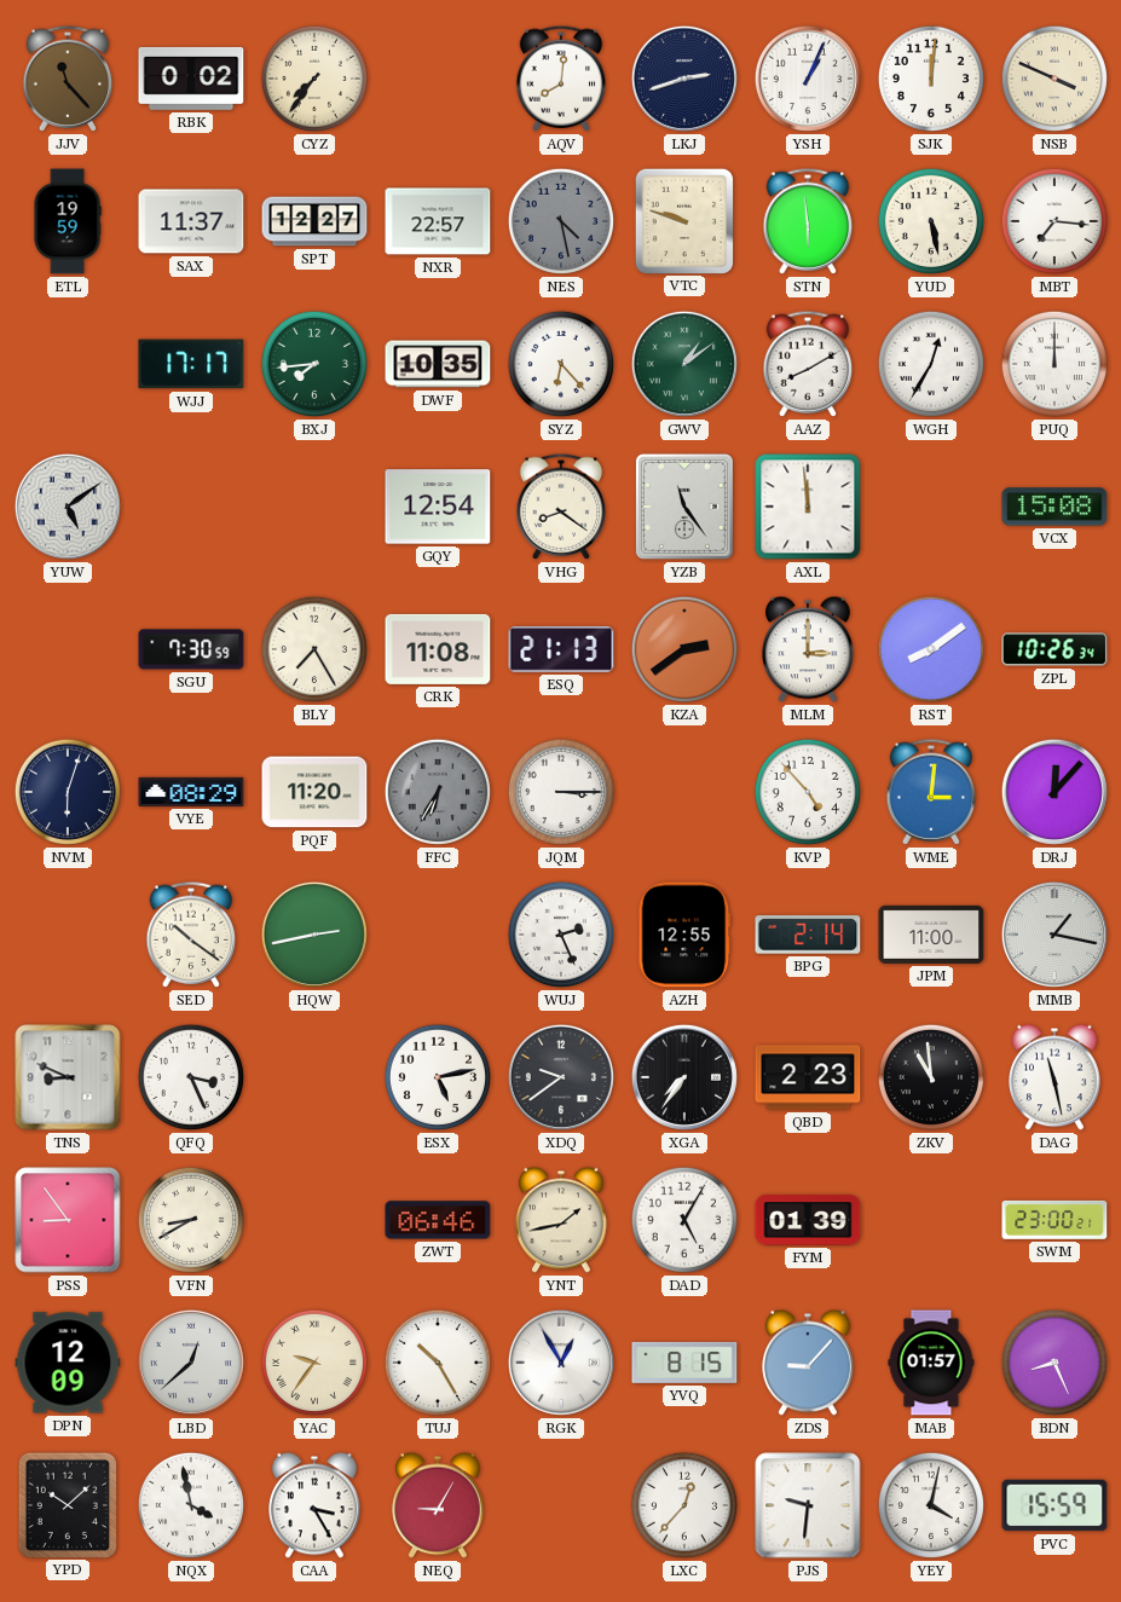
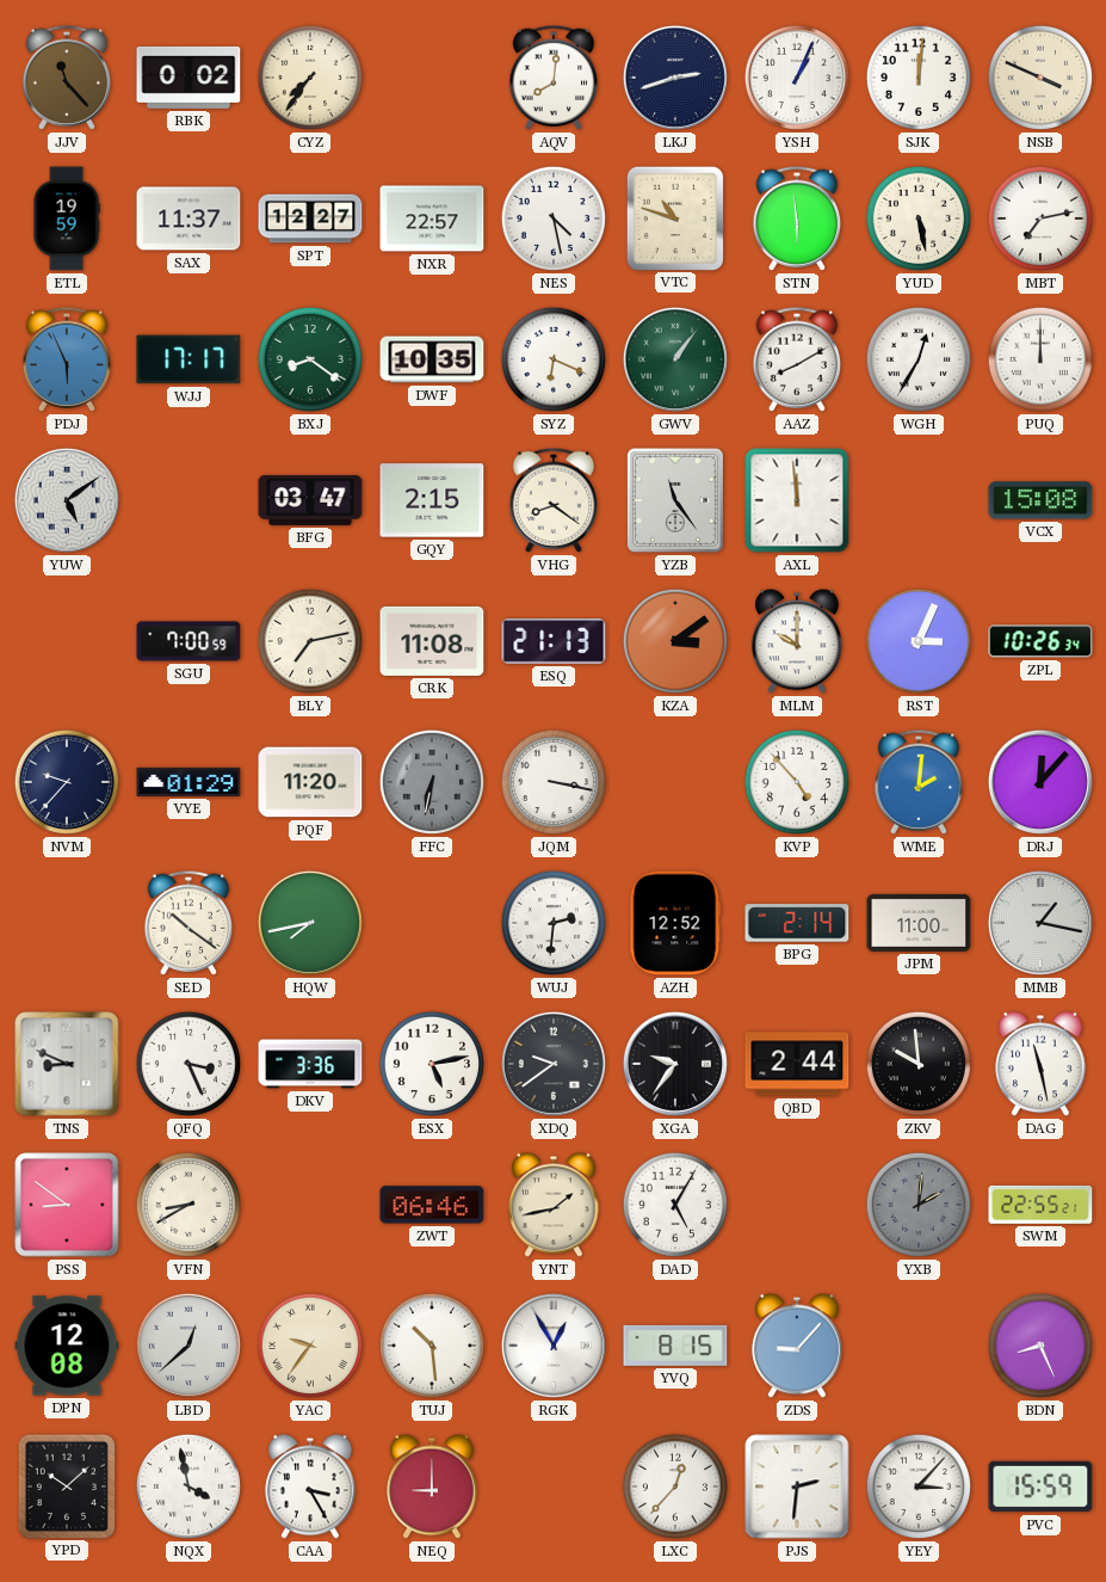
NES dial: grey -> white (554, 218)
VTC: 9:48 -> 10:48 (674, 217)
MBT: 7:16 -> 7:13 (1040, 218)
PDJ: none -> 5:56 (67, 359)
BXJ: 7:44 -> 8:21 (310, 359)
SYZ: 6:23 -> 6:19 (554, 359)
GWV: 1:09 -> 1:06 (675, 359)
BFG: none -> 03:47 (310, 500)
GQY: 12:54 -> 2:15 (432, 500)
SGU: 7:30 -> 7:00 (189, 641)
BLY: 7:25 -> 7:13 (310, 641)
KZA: 2:39 -> 3:09 (675, 641)
MLM: 3:00 -> 10:00 (797, 641)
RST: 8:09 -> 3:04 (919, 641)
NVM: 6:03 -> 9:37 (67, 782)
VYE: 08:29 -> 01:29 (189, 782)
FFC: 6:35 -> 6:32 (432, 782)
JQM: 3:15 -> 3:17 (554, 782)
WME: 3:01 -> 2:01 (919, 782)
HQW: 2:43 -> 7:43 (310, 923)
WUJ: 2:26 -> 2:31 (554, 923)
AZH: 12:55 -> 12:52 (675, 923)
DKV: none -> 3:36 (310, 1064)
XGA: 7:36 -> 9:36 (675, 1064)
QBD: 2:23 -> 2:44 (797, 1064)
ZKV: 10:59 -> 9:59 (919, 1064)
PSS: 8:54 -> 8:51 (67, 1205)
FYM: 01:39 -> none (808, 1220)
YXB: none -> 2:01 (919, 1205)
SWM: 23:00 -> 22:55 (1040, 1205)
DPN: 12:09 -> 12:08 (67, 1346)
TUJ: 10:25 -> 10:29 (432, 1346)
MAB: 01:57 -> none (931, 1363)
NEQ: 9:05 -> 9:00 (432, 1486)
PJS: 9:31 -> 2:31 (797, 1486)
YEY: 4:02 -> 3:07 (919, 1486)
